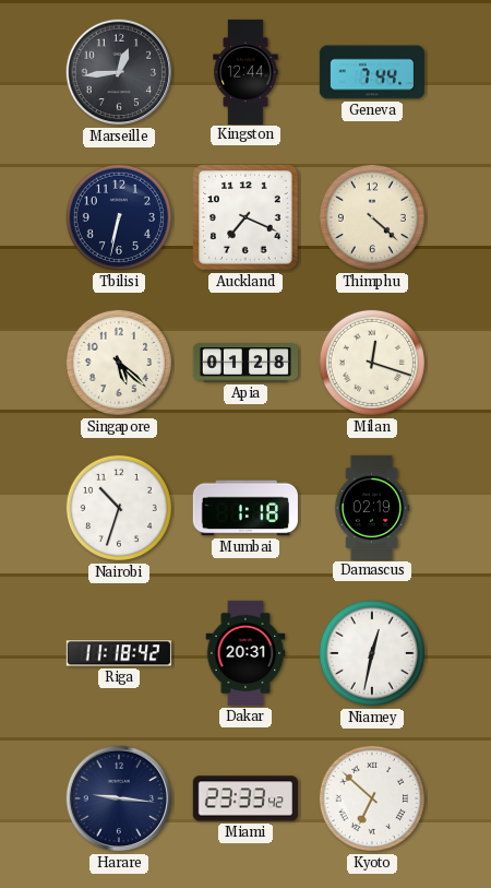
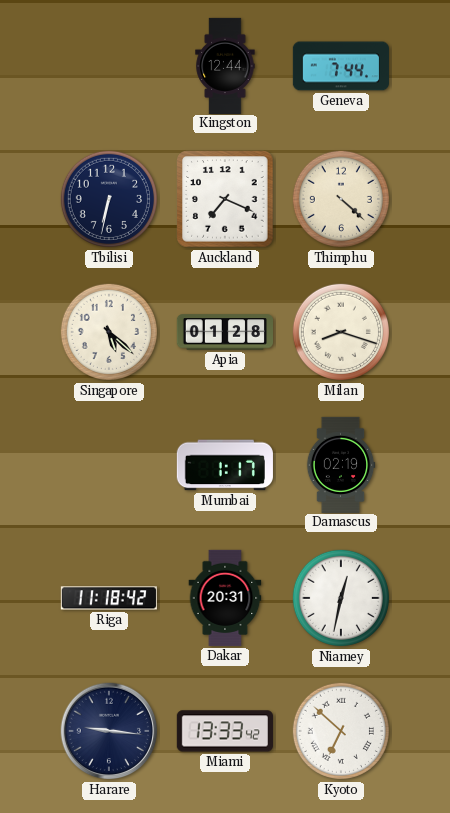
Marseille: 12:44 -> none (119, 72)
Milan: 12:18 -> 8:18 (341, 332)
Nairobi: 10:33 -> none (119, 508)
Mumbai: 1:18 -> 1:17 (225, 465)
Miami: 23:33 -> 13:33 (225, 731)
